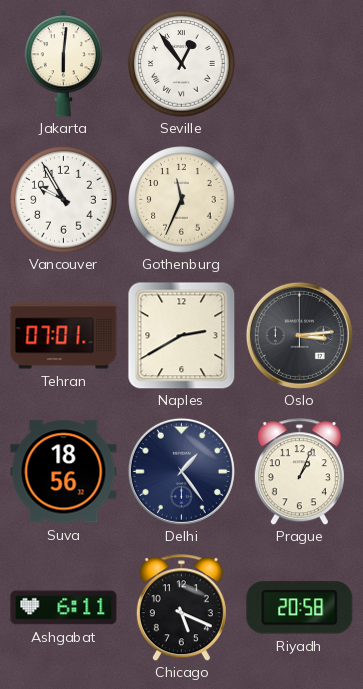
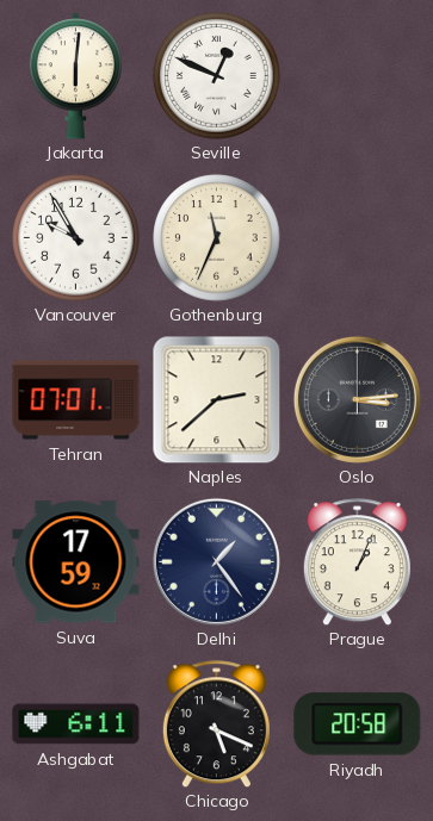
Seville: 12:54 -> 12:49 (217, 76)
Naples: 2:40 -> 2:38 (216, 399)
Suva: 18:56 -> 17:59 (76, 562)
